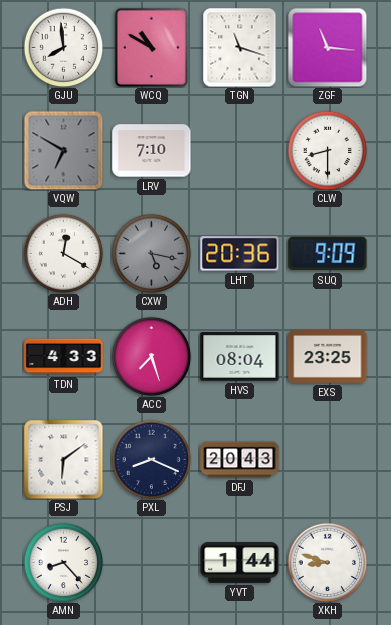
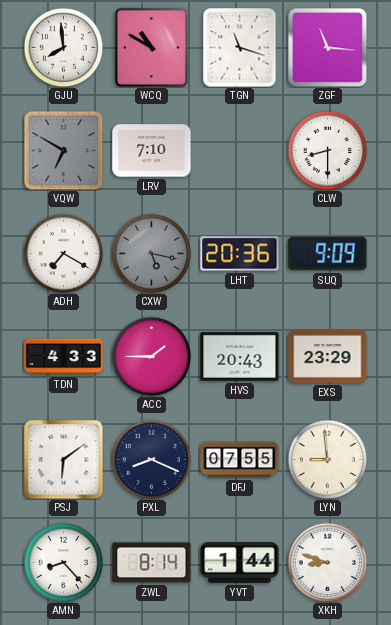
ADH: 12:20 -> 7:20 (63, 253)
ACC: 7:27 -> 1:45 (151, 356)
HVS: 08:04 -> 20:43 (240, 357)
EXS: 23:25 -> 23:29 (328, 356)
DFJ: 20:43 -> 07:55 (240, 460)
LYN: none -> 8:59 (327, 459)
ZWL: none -> 8:14 (152, 563)
